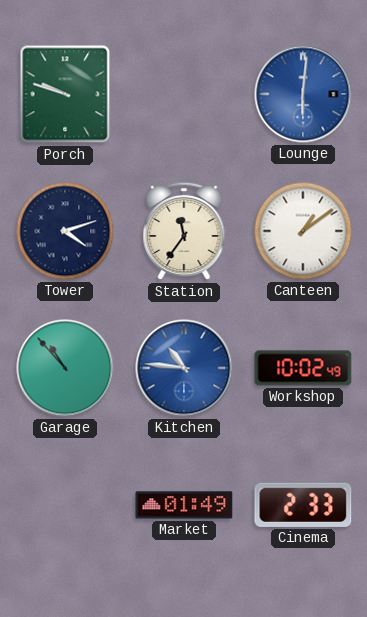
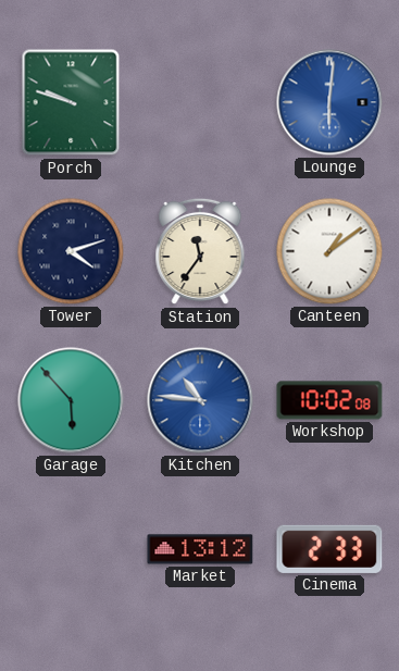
Garage: 10:53 -> 5:53 (71, 400)
Workshop: 10:02:49 -> 10:02:08 (329, 400)
Market: 01:49 -> 13:12 (200, 549)
